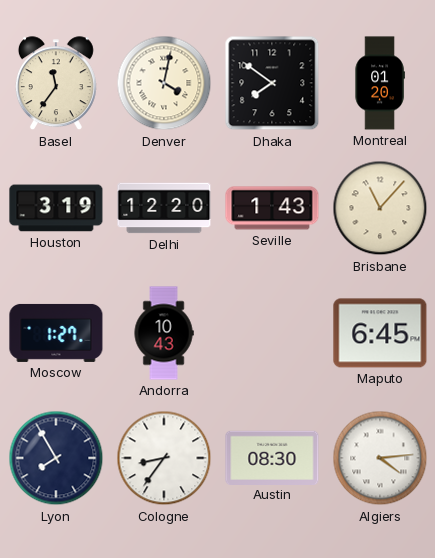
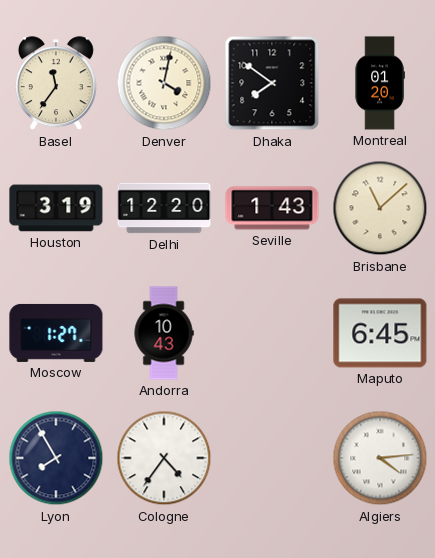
Brisbane: 11:07 -> 11:08 (380, 208)
Cologne: 8:36 -> 4:36 (164, 458)
Austin: 08:30 -> none (272, 457)
